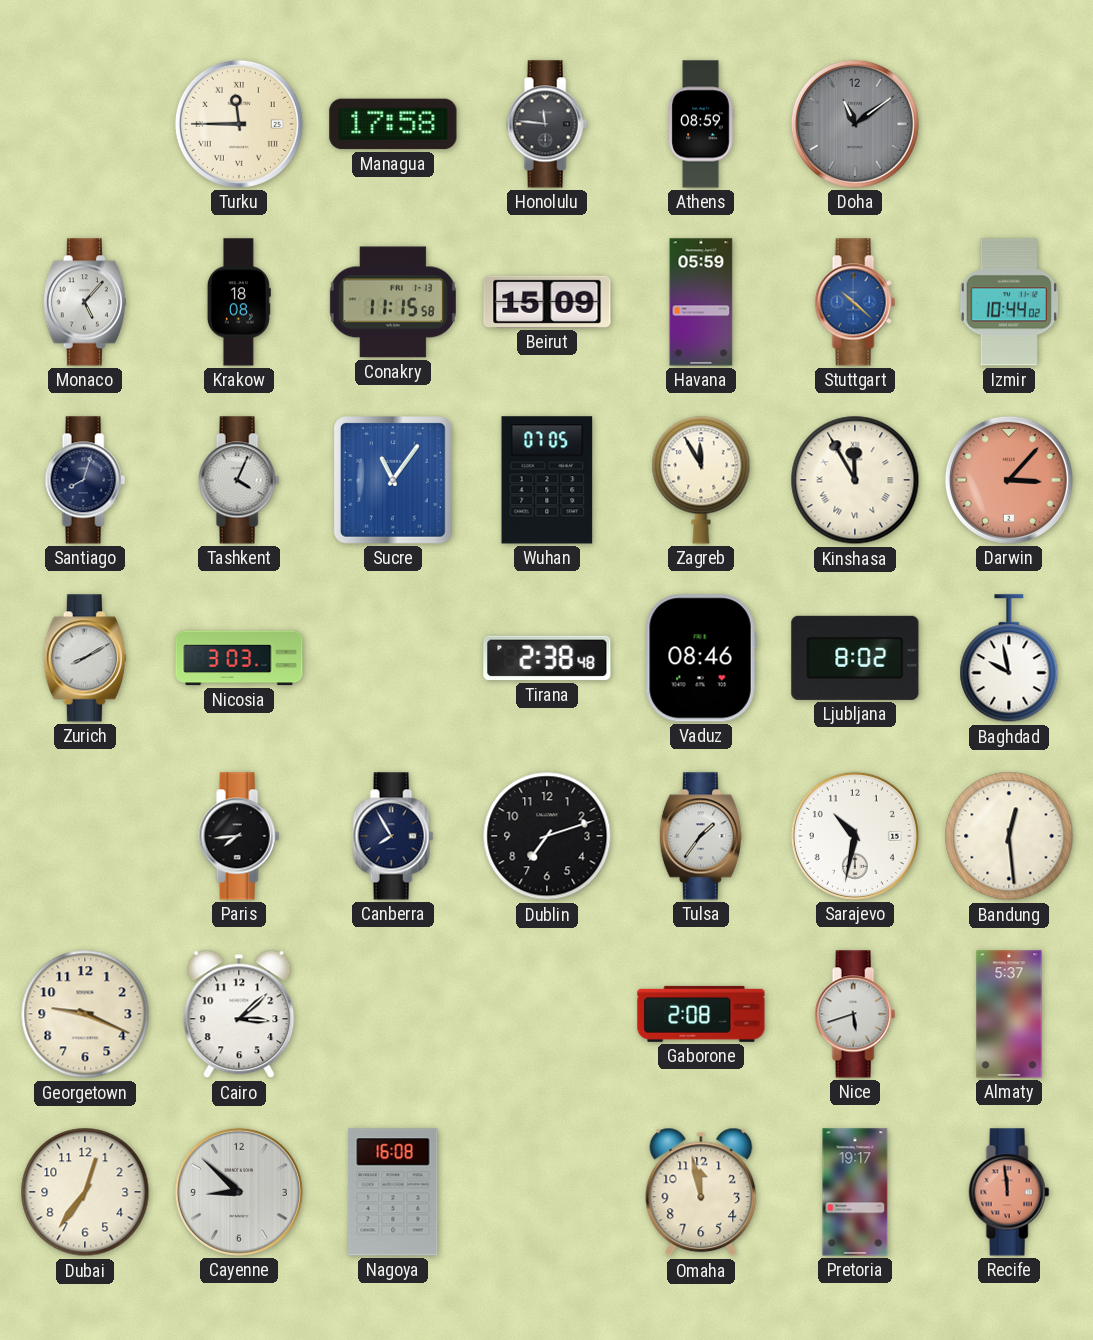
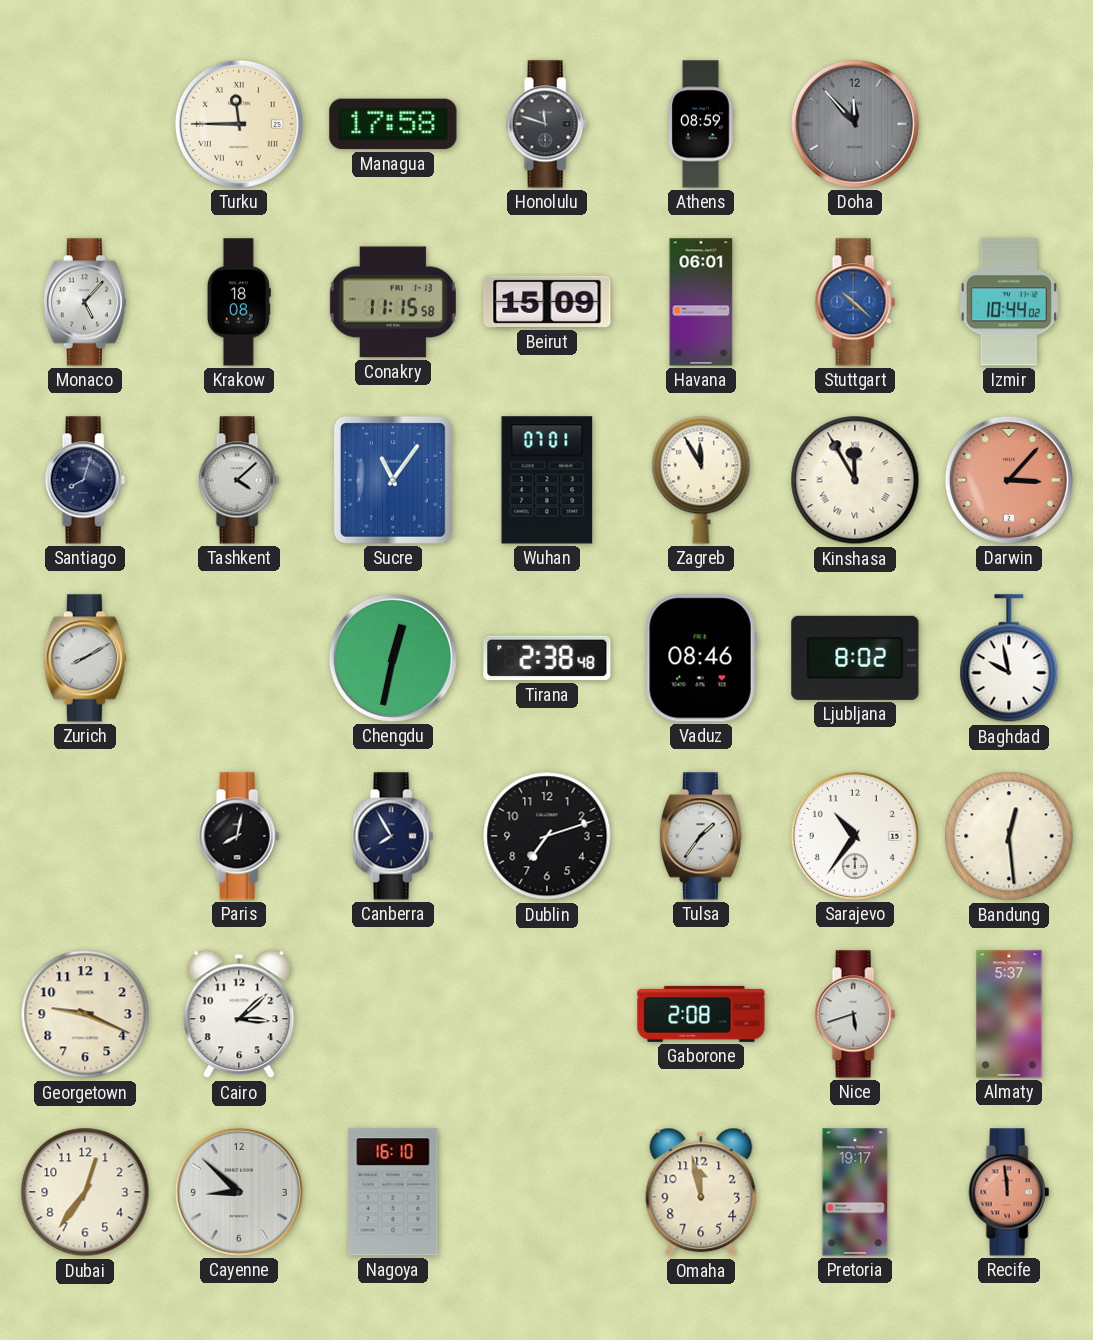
Honolulu: 11:46 -> 11:48 (547, 124)
Doha: 11:09 -> 11:53 (855, 124)
Havana: 05:59 -> 06:01 (701, 302)
Tashkent: 4:04 -> 4:08 (239, 480)
Wuhan: 07:05 -> 07:01 (547, 480)
Nicosia: 3:03 -> none (239, 658)
Chengdu: none -> 12:32 (393, 658)
Paris: 7:44 -> 8:02 (239, 836)
Sarajevo: 10:32 -> 10:36 (855, 836)
Nagoya: 16:08 -> 16:10 (393, 1192)
